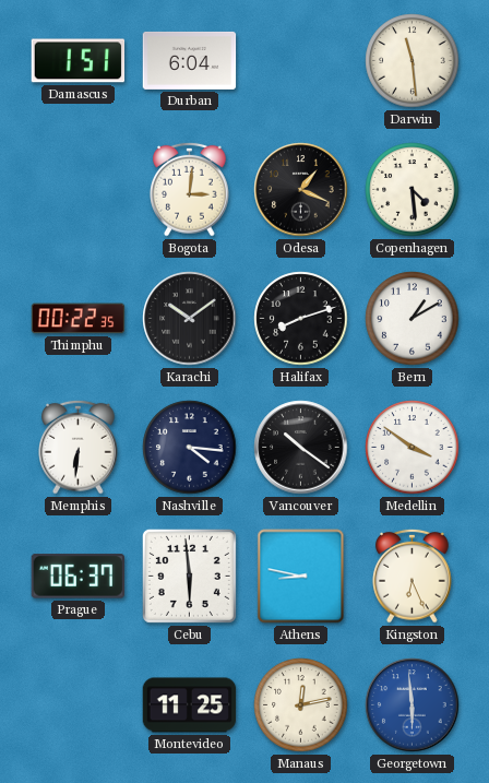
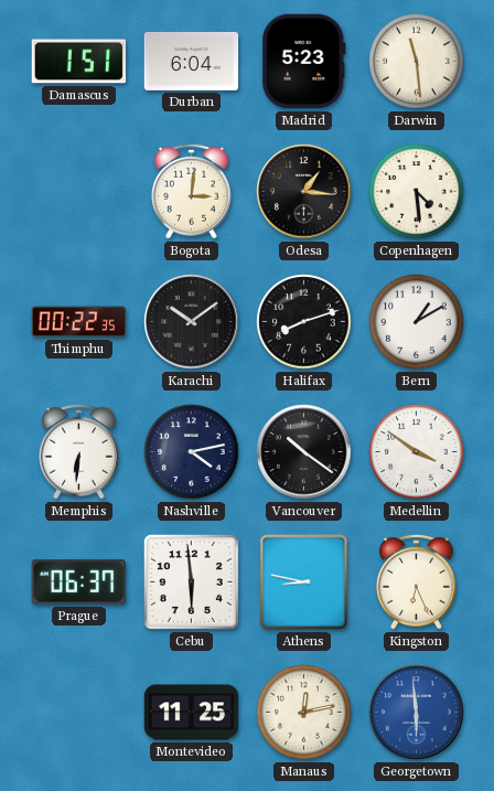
Madrid: none -> 5:23 (304, 62)
Odesa: 1:19 -> 1:16 (304, 192)
Nashville: 4:16 -> 4:13 (192, 452)
